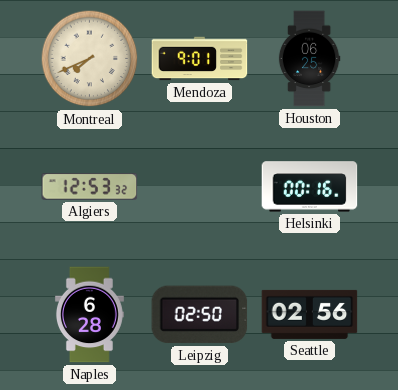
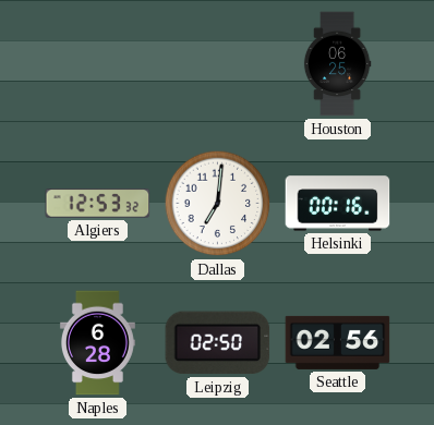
Montreal: 7:41 -> none (90, 59)
Mendoza: 9:01 -> none (200, 59)
Dallas: none -> 7:01 (218, 204)
